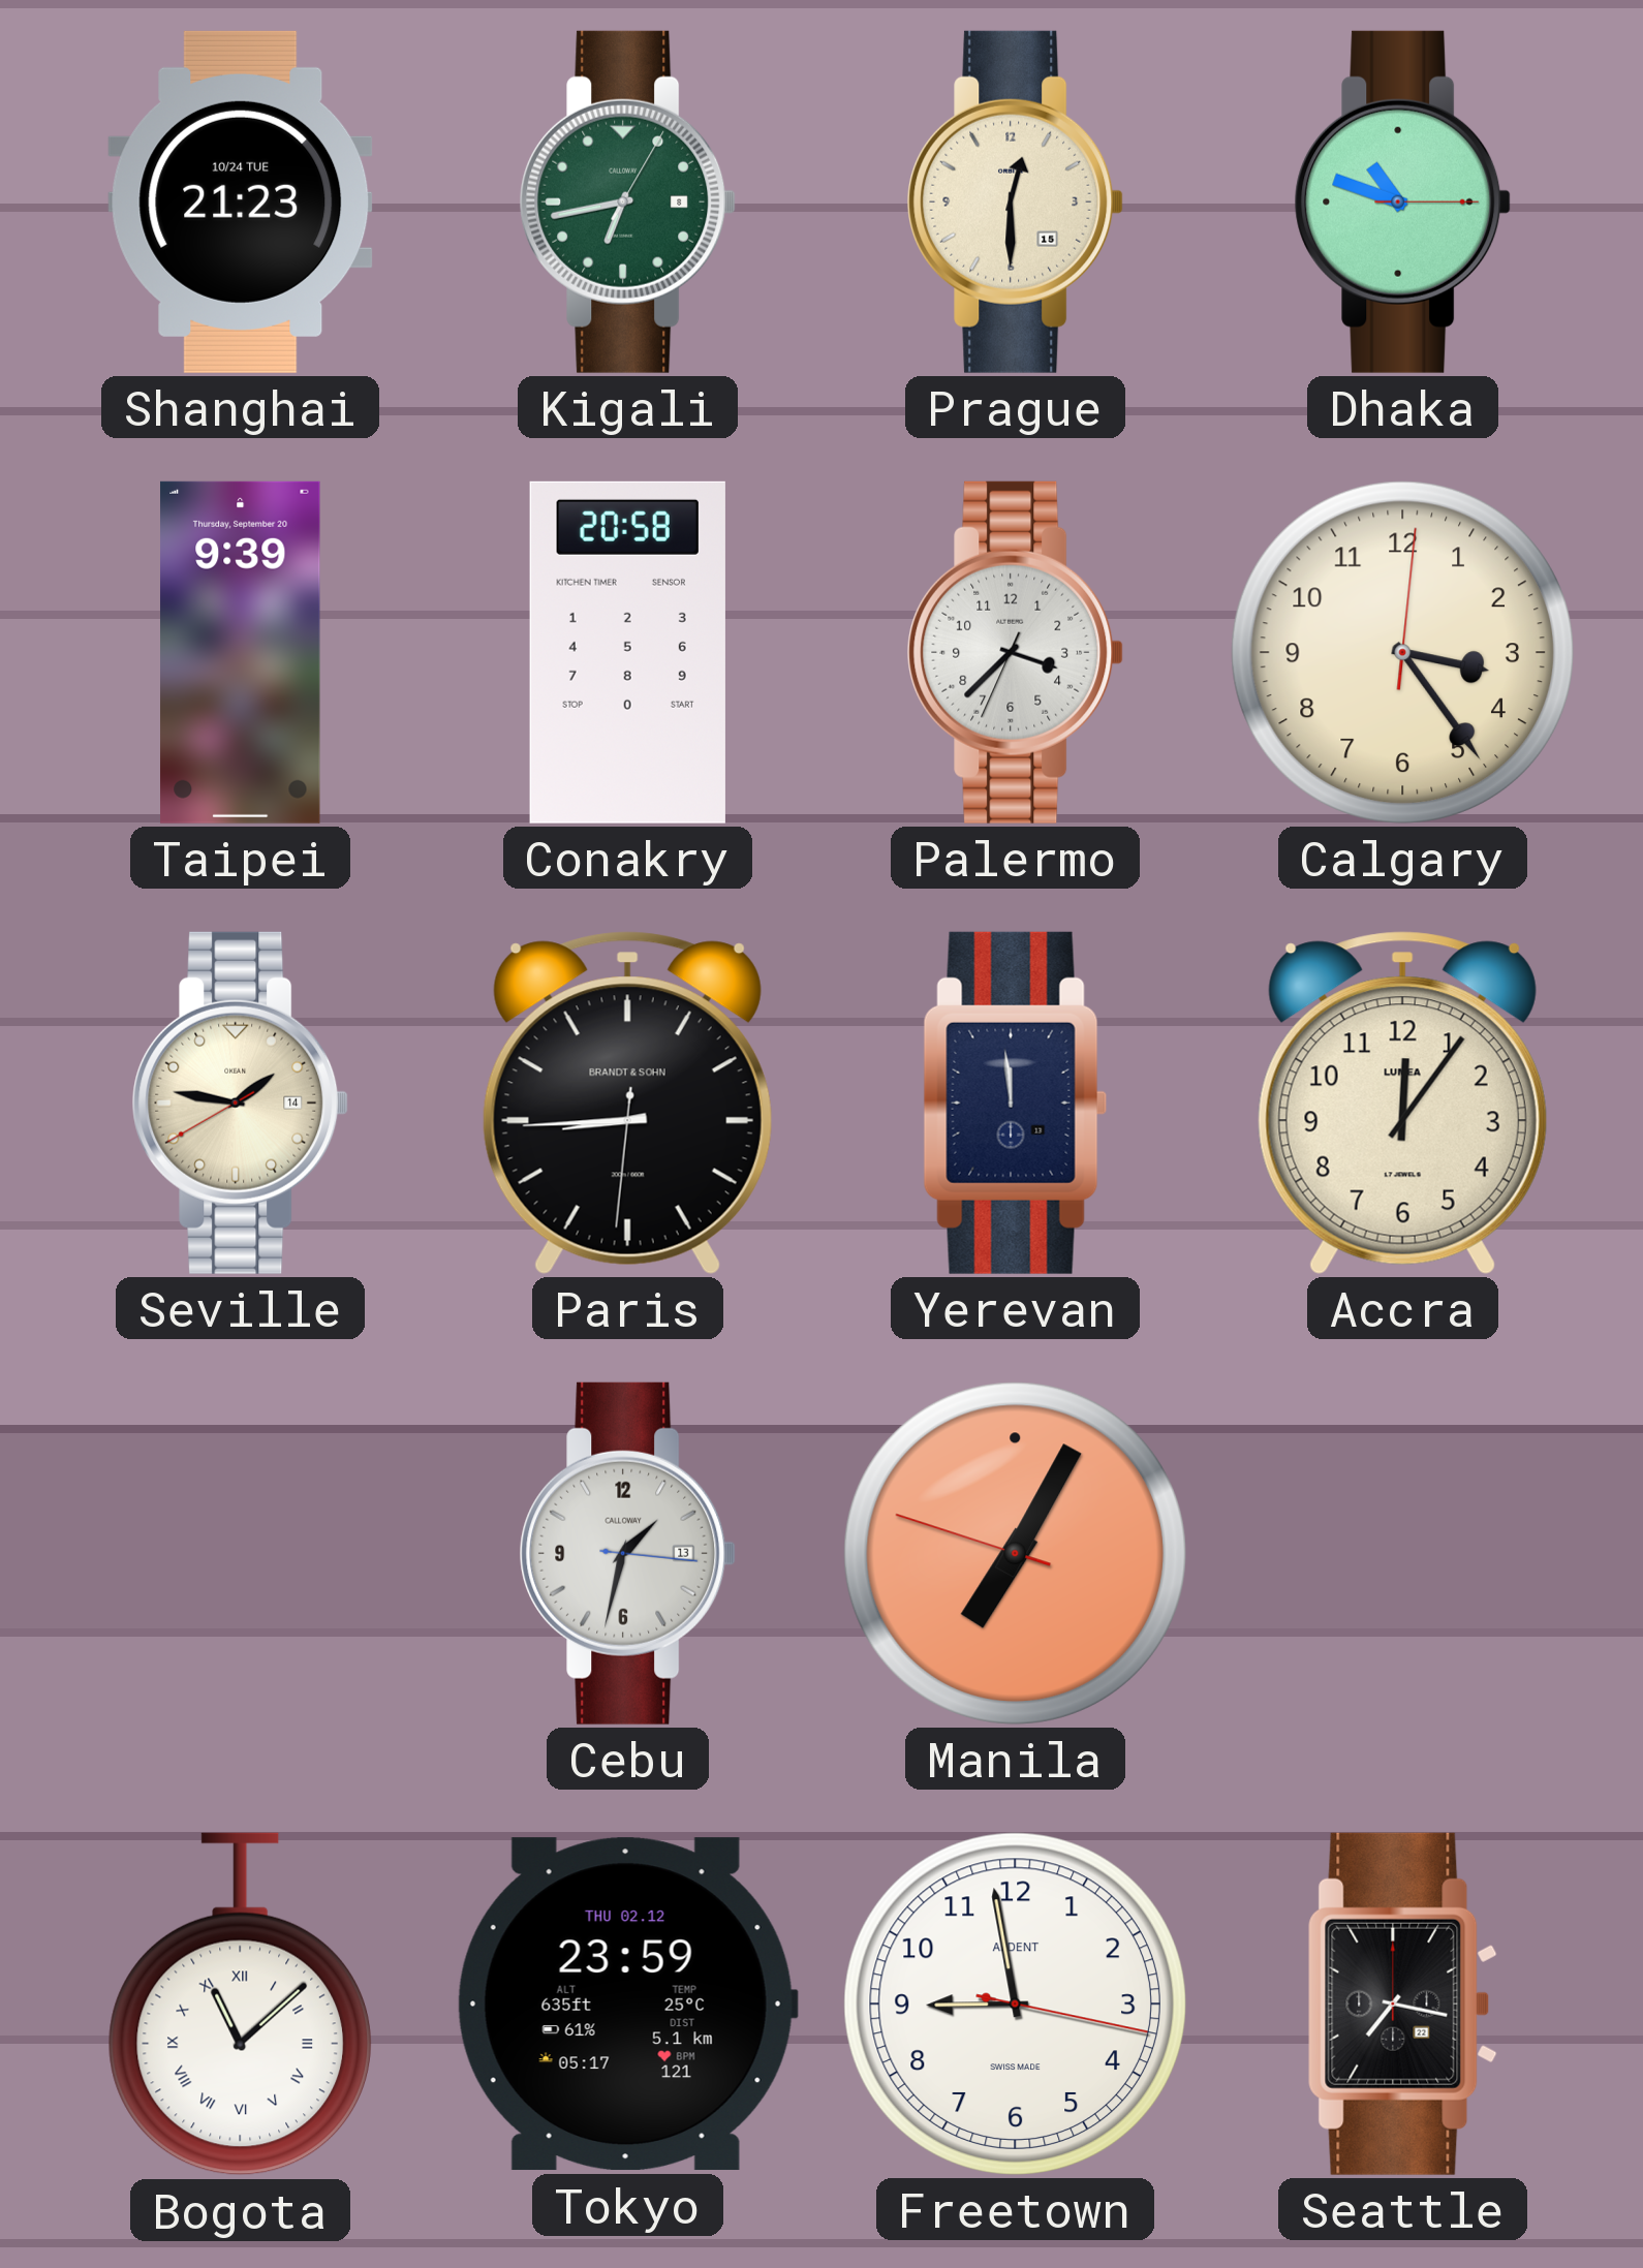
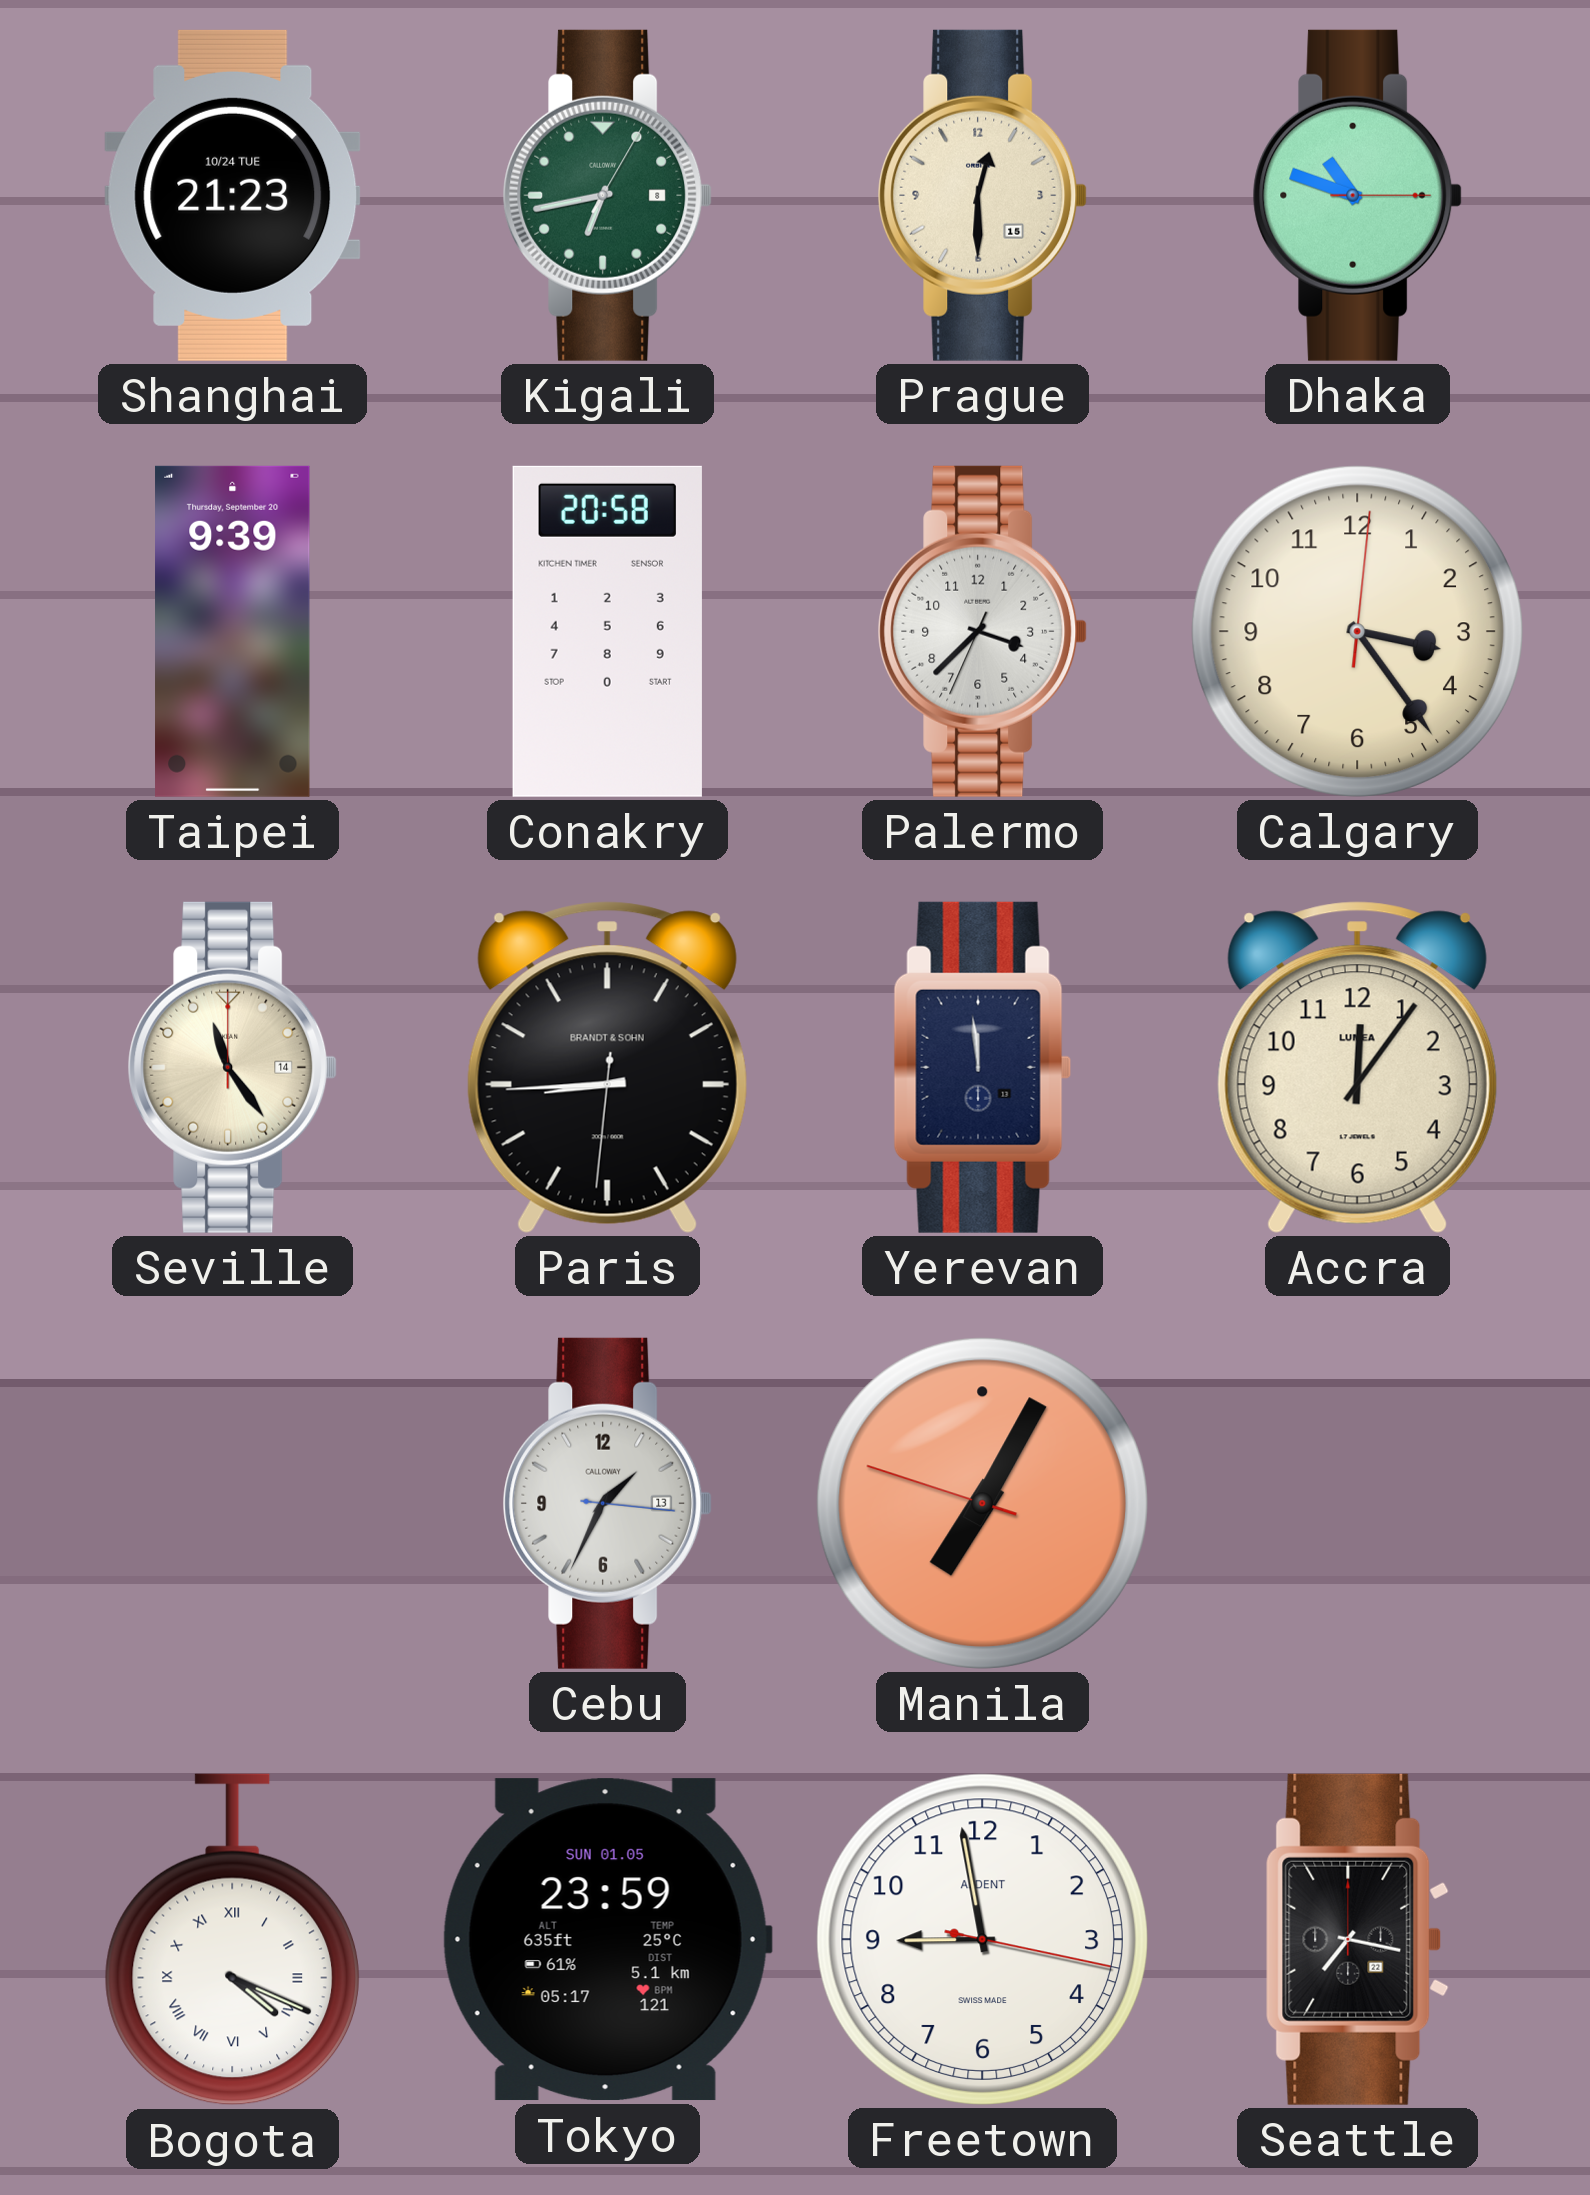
Seville: 1:46 -> 11:24 (233, 1067)
Cebu: 1:32 -> 1:34 (608, 1503)
Bogota: 11:08 -> 4:19 (232, 1940)
Tokyo date: THU 02.12 -> SUN 01.05 (607, 1940)
